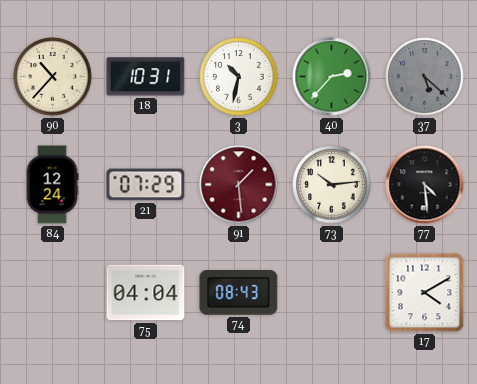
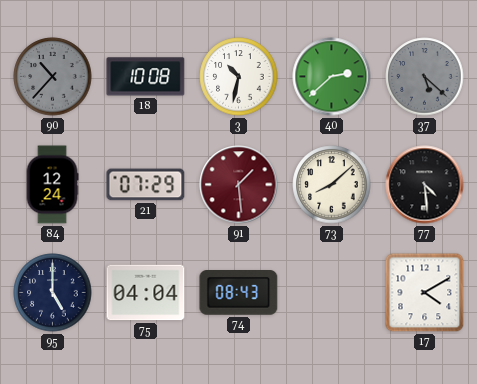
90 dial: cream -> grey (53, 77)
18: 10:31 -> 10:08 (146, 77)
40: 2:37 -> 2:38 (332, 77)
73: 10:14 -> 8:08 (332, 185)
95: none -> 5:00 (53, 293)
